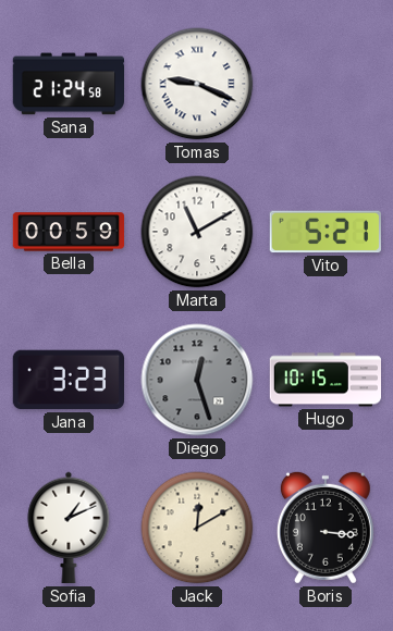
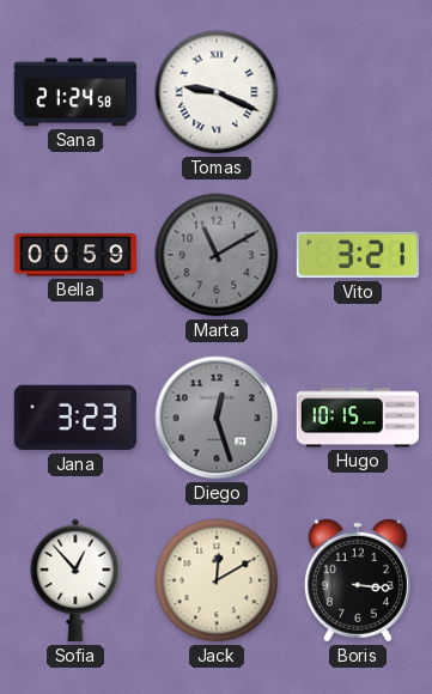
Marta dial: white -> grey (217, 255)
Vito: 5:21 -> 3:21 (358, 255)
Sofia: 1:11 -> 12:53 (75, 580)
